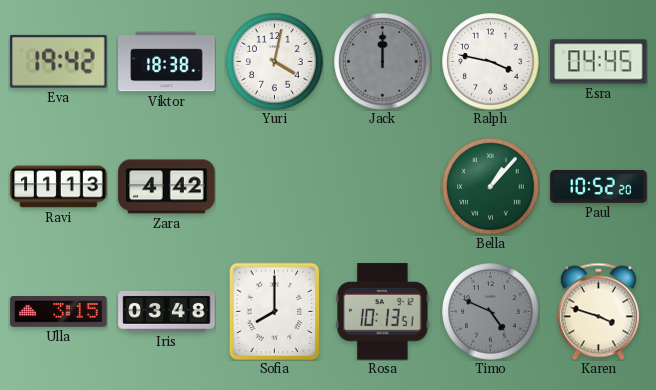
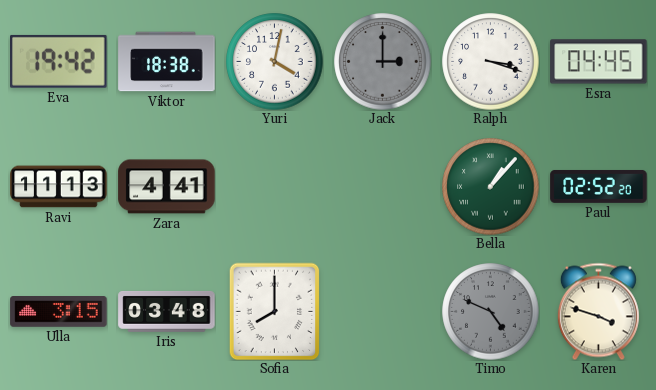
Jack: 12:00 -> 3:00 (383, 62)
Ralph: 3:47 -> 3:18 (491, 62)
Zara: 4:42 -> 4:41 (167, 187)
Paul: 10:52 -> 02:52 (599, 186)
Rosa: 10:13 -> none (383, 312)
